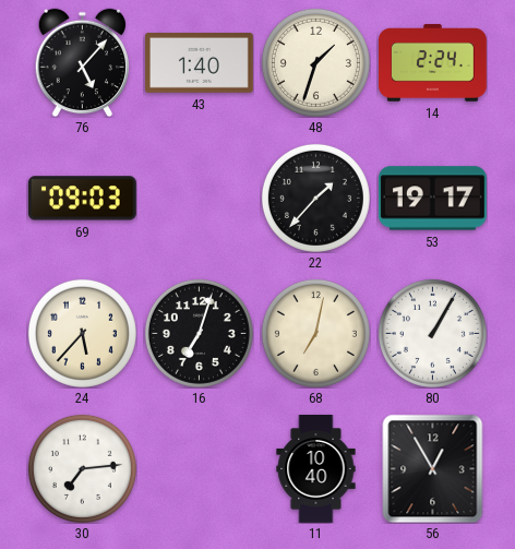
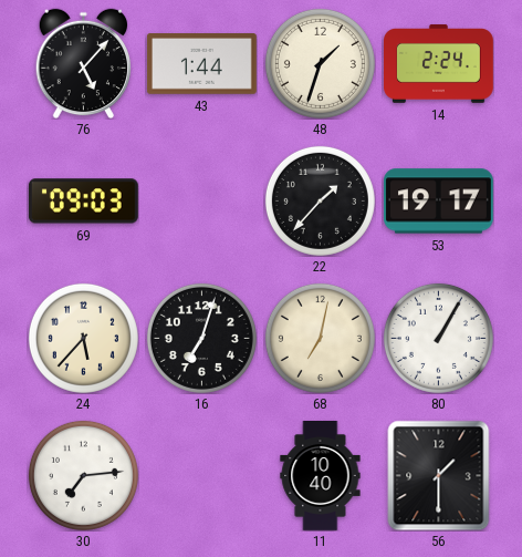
43: 1:40 -> 1:44 (201, 64)
56: 12:55 -> 1:30 (439, 475)
